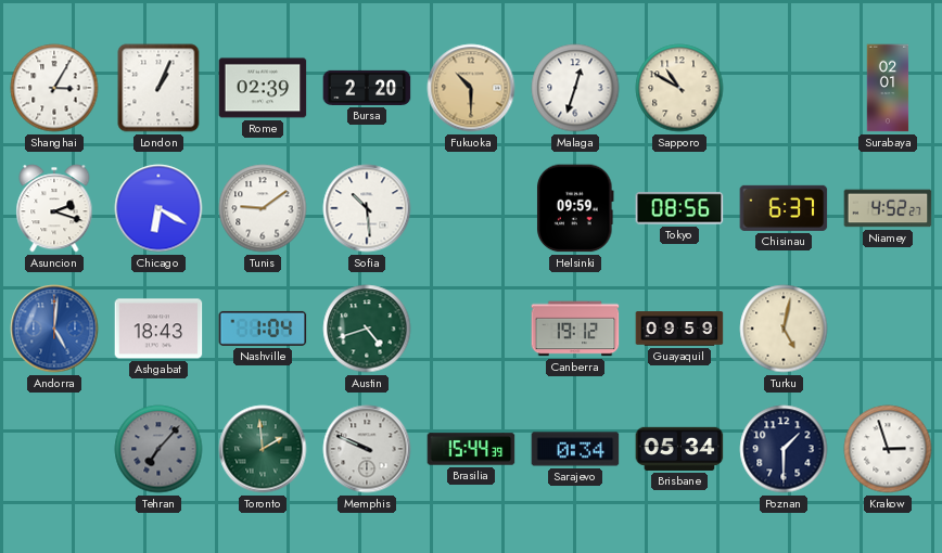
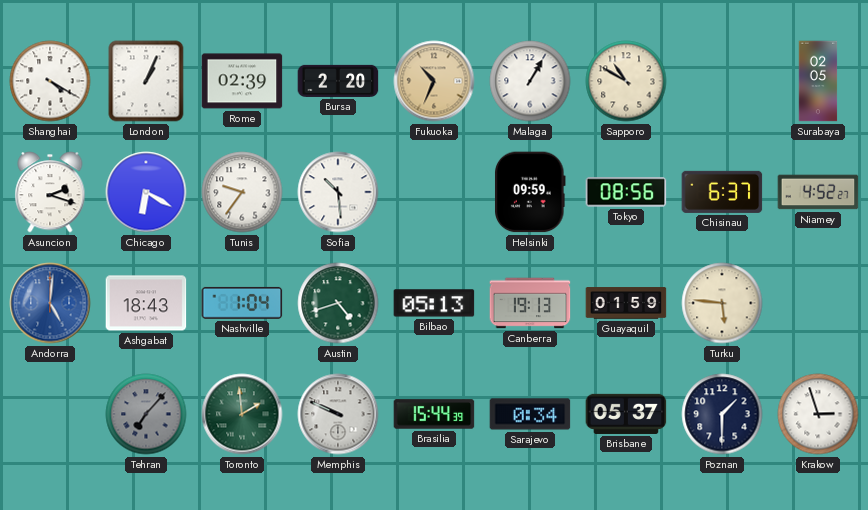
Shanghai: 3:05 -> 4:20 (50, 81)
Fukuoka: 10:30 -> 10:34 (434, 81)
Malaga: 12:33 -> 1:05 (530, 81)
Surabaya: 02:01 -> 02:05 (818, 81)
Tunis: 9:09 -> 9:36 (242, 192)
Bilbao: none -> 05:13 (434, 303)
Canberra: 19:12 -> 19:13 (530, 303)
Guayaquil: 09:59 -> 01:59 (626, 303)
Turku: 5:02 -> 5:46 (722, 303)
Brisbane: 05:34 -> 05:37 (626, 414)
